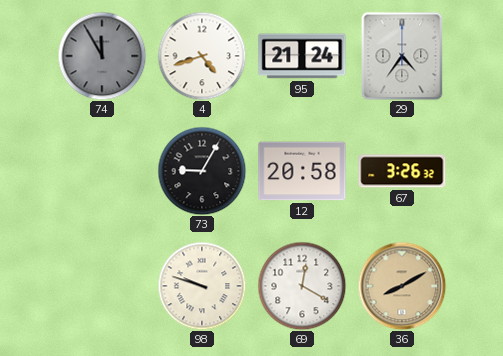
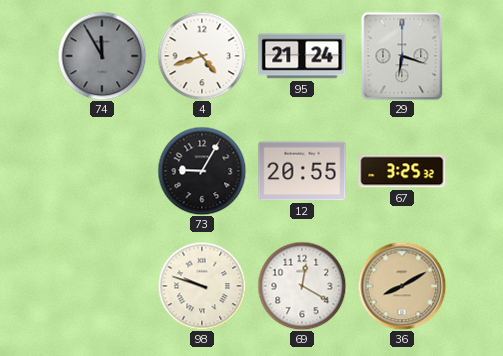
29: 4:36 -> 6:18 (402, 56)
12: 20:58 -> 20:55 (302, 171)
67: 3:26 -> 3:25 (402, 171)
